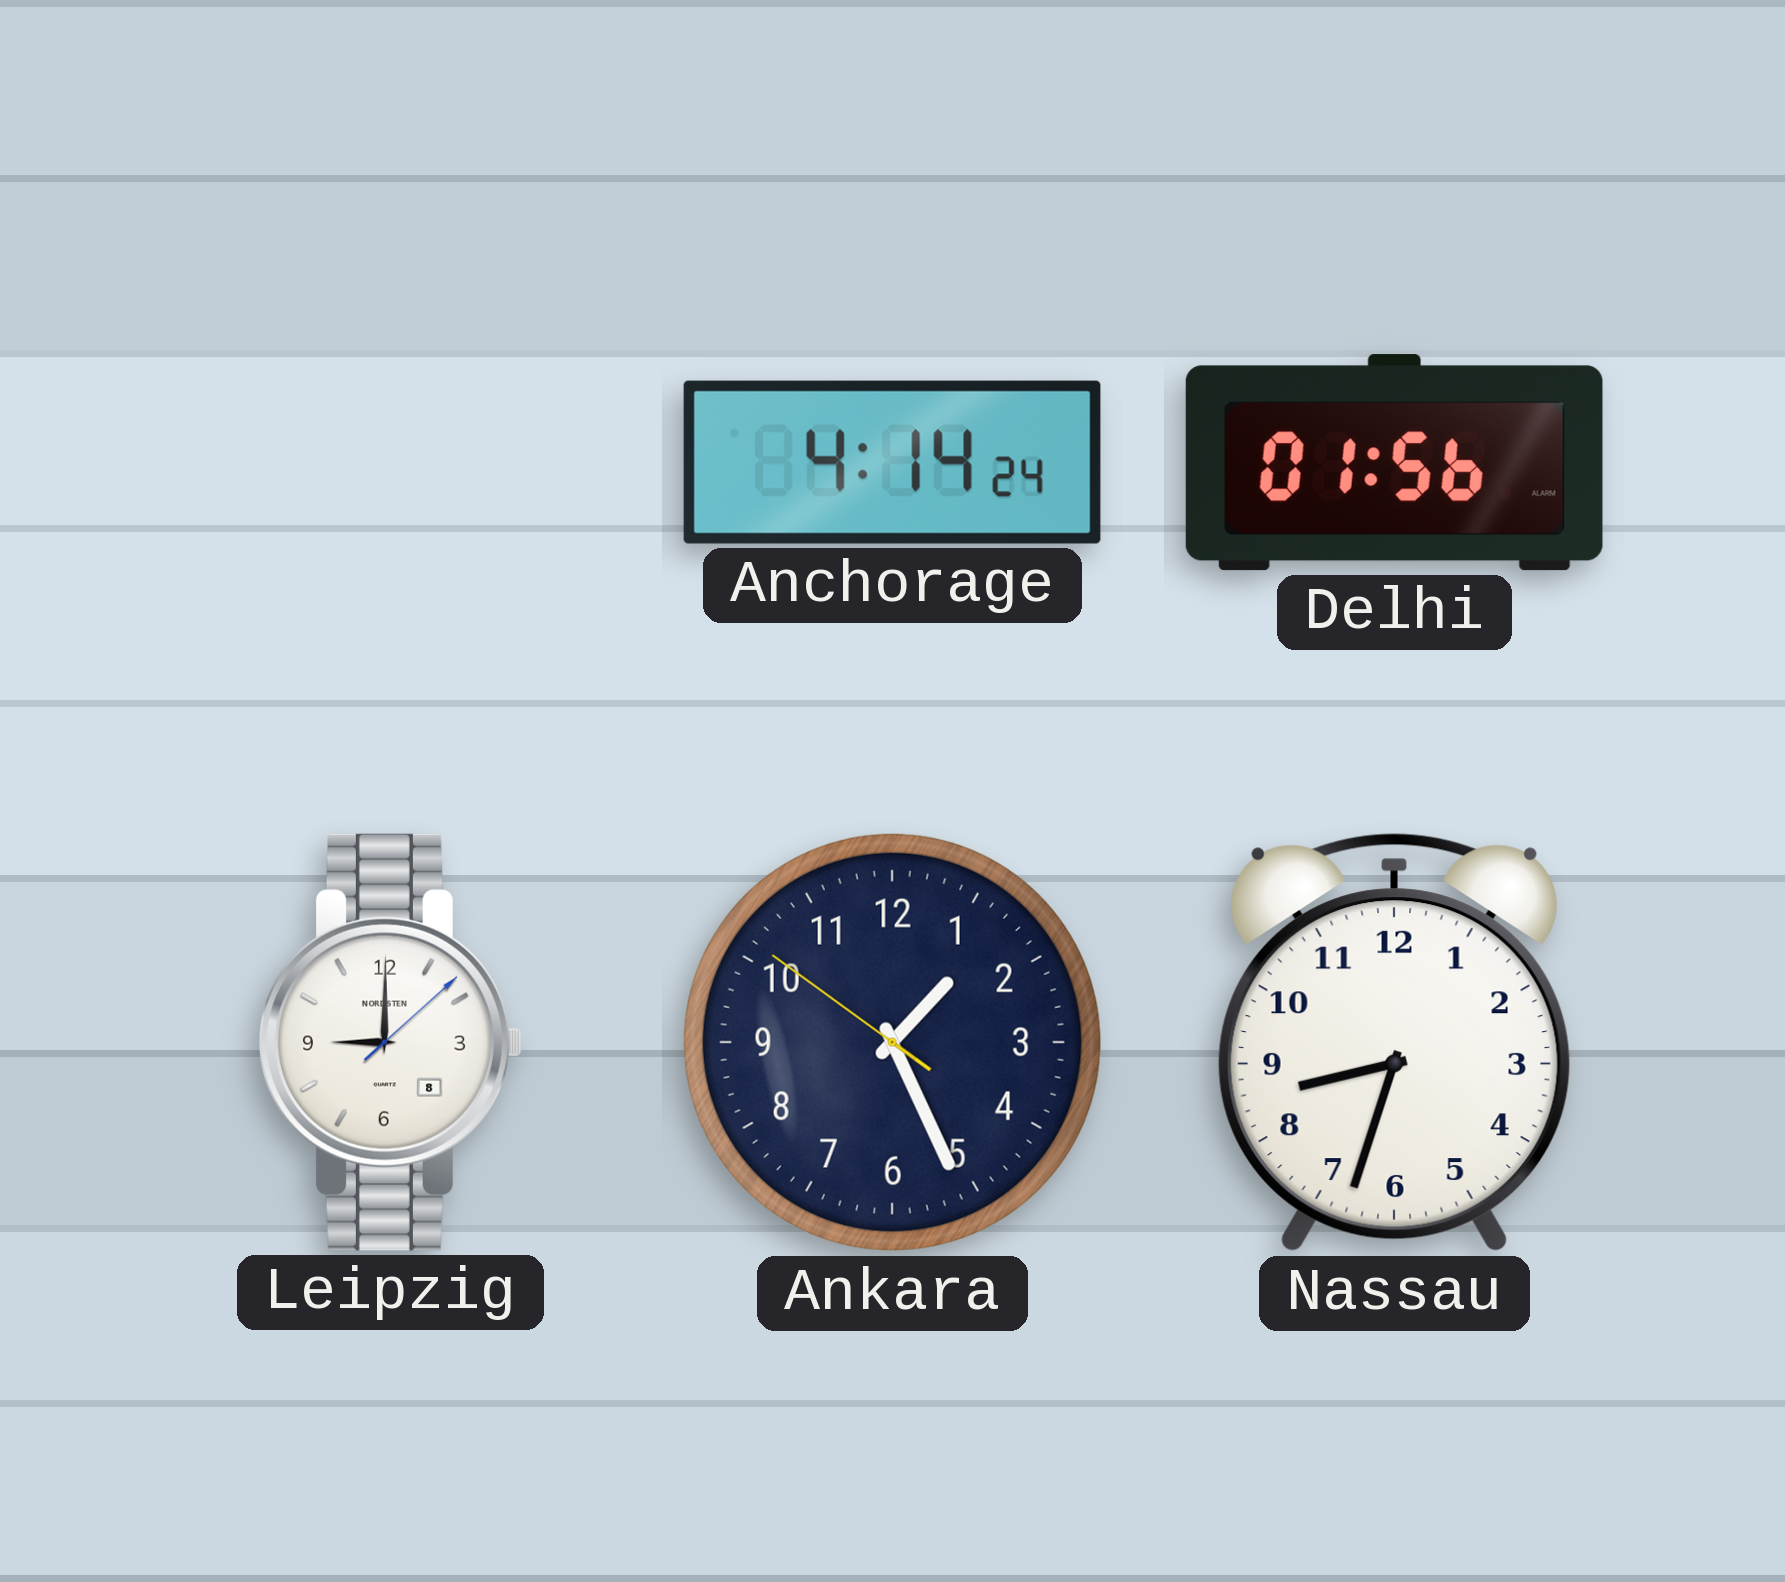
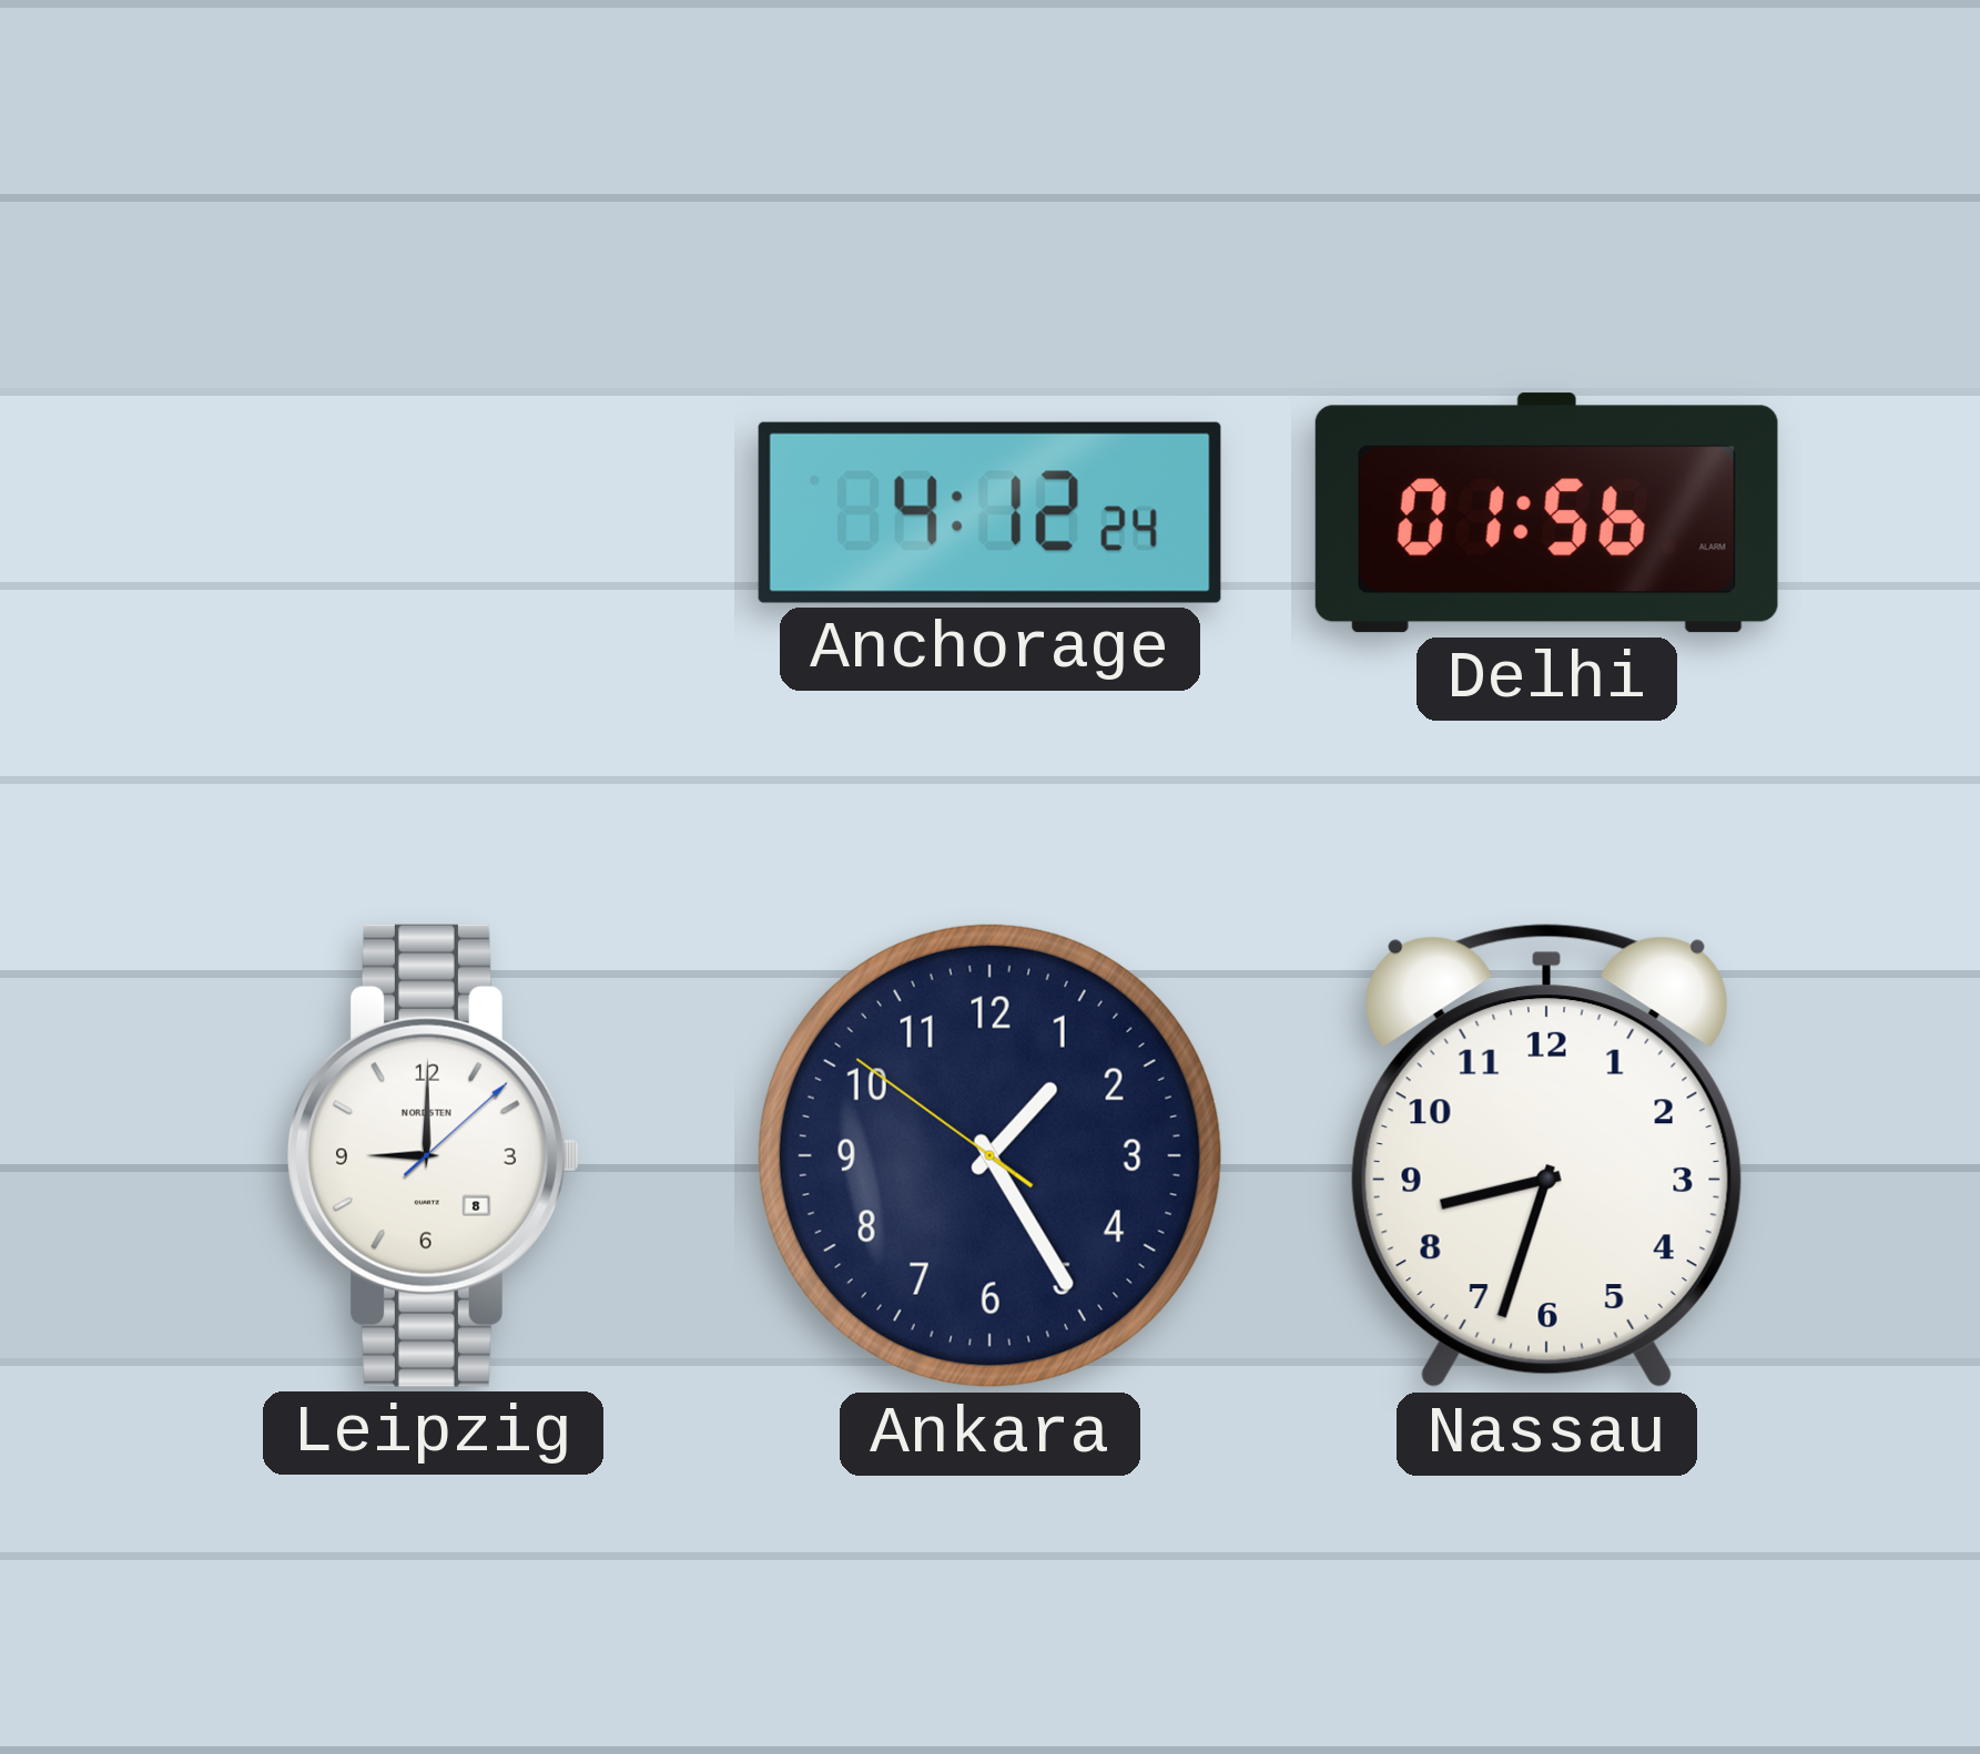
Anchorage: 4:14 -> 4:12 (989, 512)
Ankara: 1:25 -> 1:24 (989, 1155)
